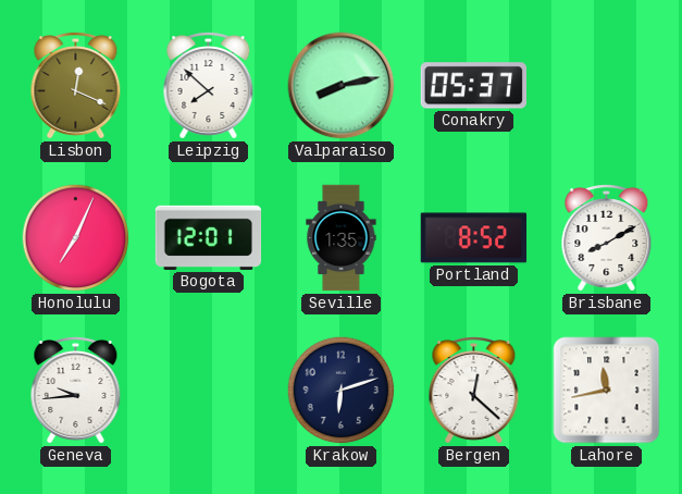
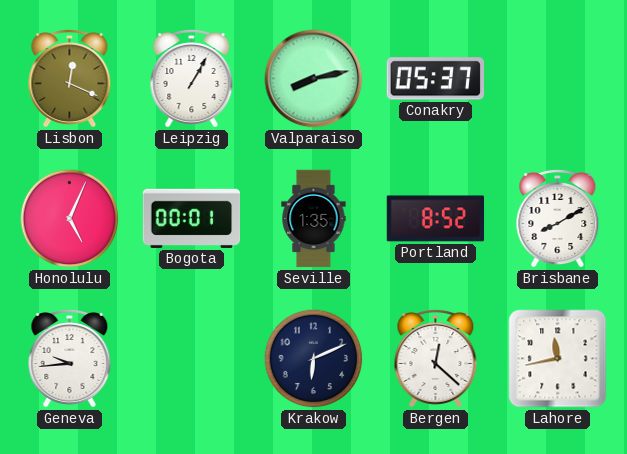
Leipzig: 7:52 -> 1:05 (192, 79)
Honolulu: 7:04 -> 5:04 (70, 219)
Bogota: 12:01 -> 00:01 (192, 218)
Krakow: 6:12 -> 6:11 (314, 359)
